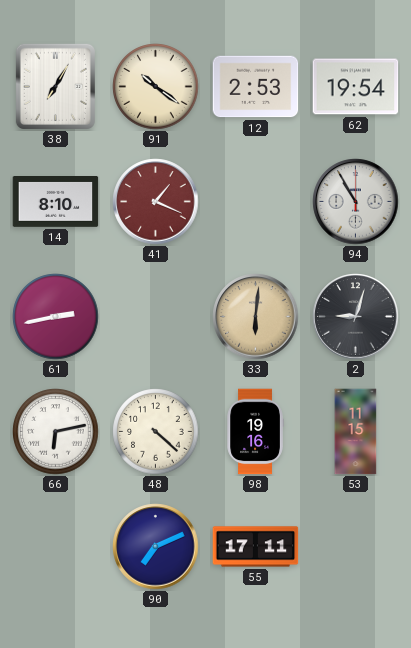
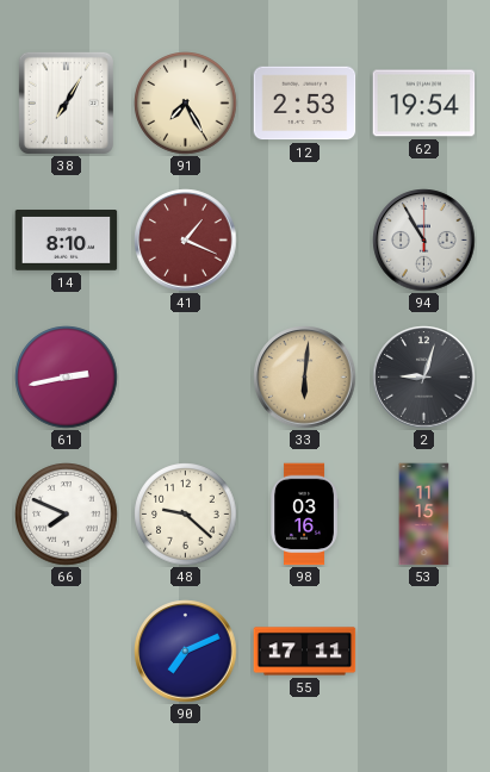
91: 10:21 -> 7:25 (186, 104)
66: 6:13 -> 7:49 (67, 515)
48: 4:22 -> 9:22 (186, 515)
98: 19:16 -> 03:16 (304, 515)
